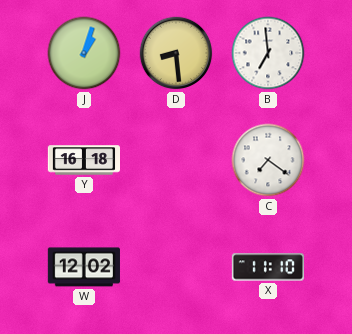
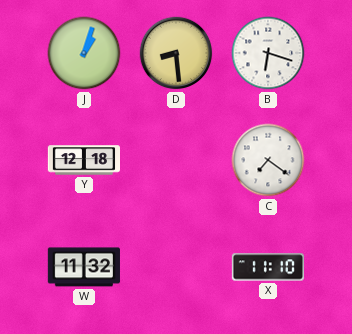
B: 6:59 -> 6:18 (268, 53)
Y: 16:18 -> 12:18 (83, 160)
W: 12:02 -> 11:32 (84, 267)
